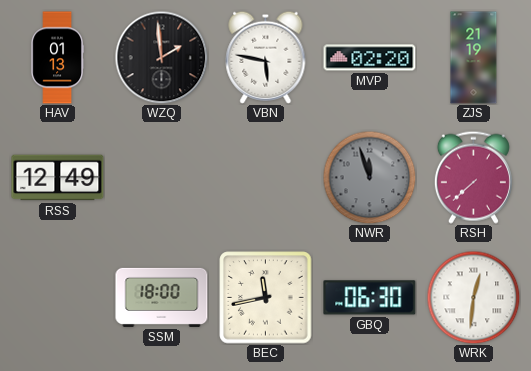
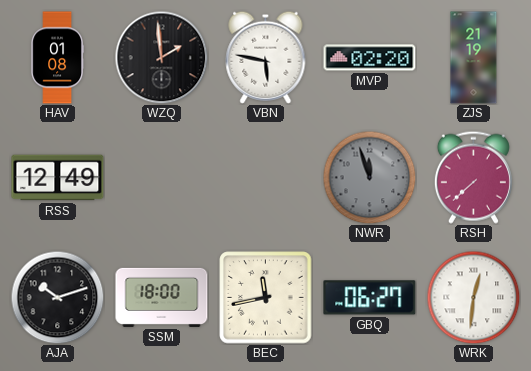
HAV: 01:13 -> 01:08 (57, 58)
AJA: none -> 10:12 (57, 297)
GBQ: 06:30 -> 06:27 (370, 298)
